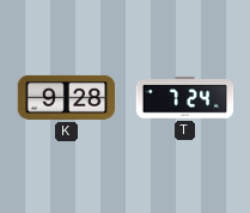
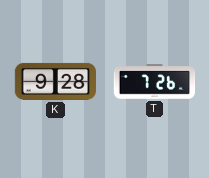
T: 7:24 -> 7:26 (155, 82)
